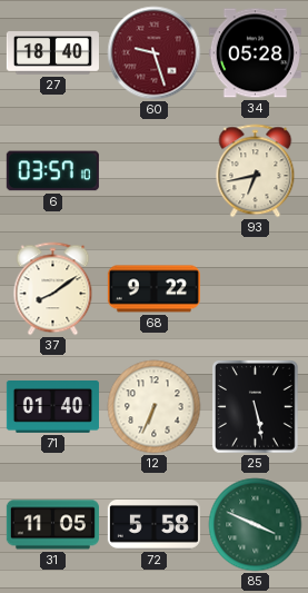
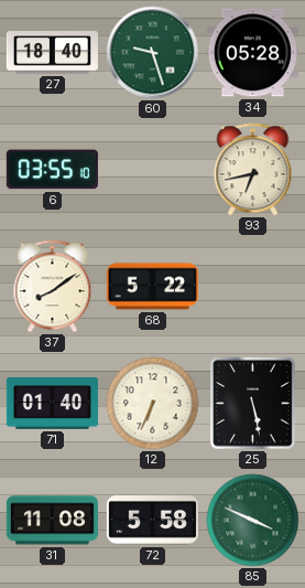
60 dial: burgundy -> green (153, 53)
6: 03:57 -> 03:55 (52, 170)
68: 9:22 -> 5:22 (152, 287)
31: 11:05 -> 11:08 (52, 521)
